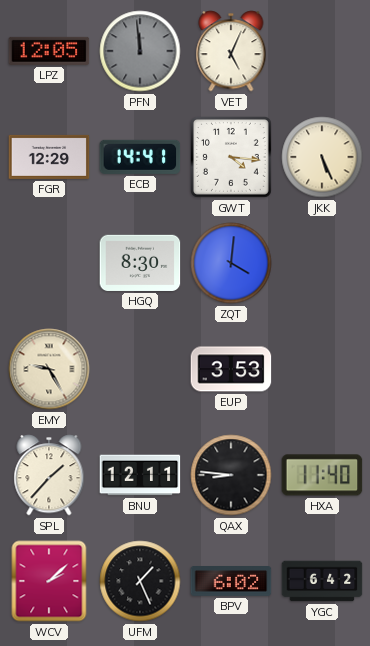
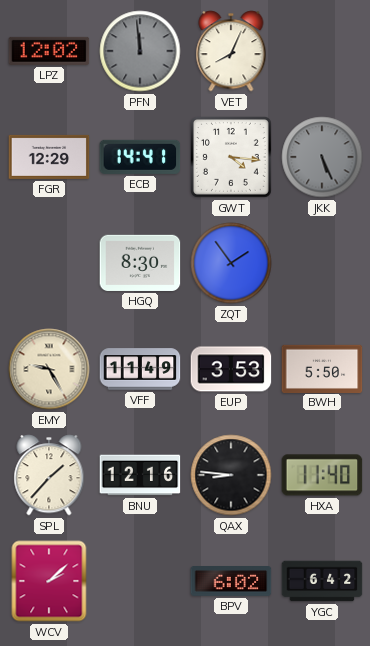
LPZ: 12:05 -> 12:02 (49, 51)
VET: 5:04 -> 8:04 (231, 51)
JKK dial: cream -> grey (322, 157)
ZQT: 4:01 -> 1:54 (231, 263)
VFF: none -> 11:49 (140, 369)
BWH: none -> 5:50 (322, 368)
BNU: 12:11 -> 12:16 (140, 475)
UFM: 1:26 -> none (140, 581)
